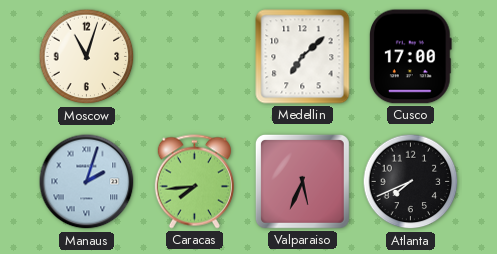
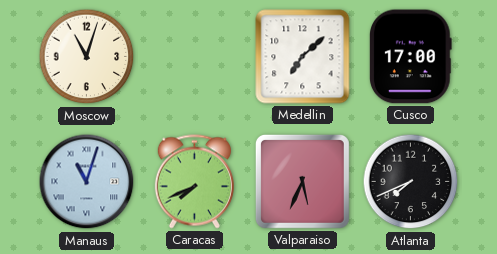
Manaus: 2:03 -> 11:03 (87, 182)
Caracas: 7:44 -> 7:41 (194, 182)
